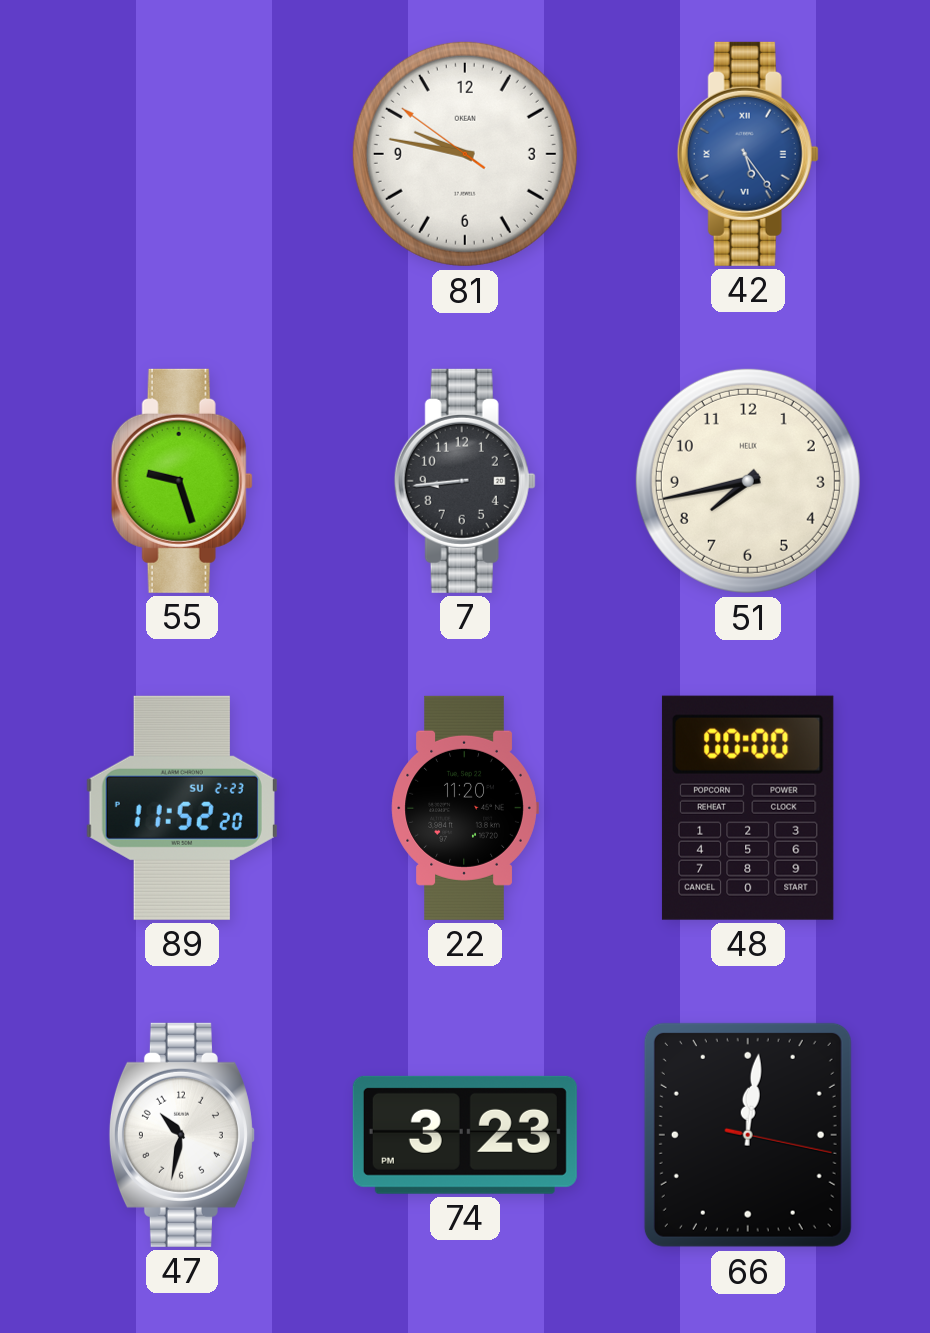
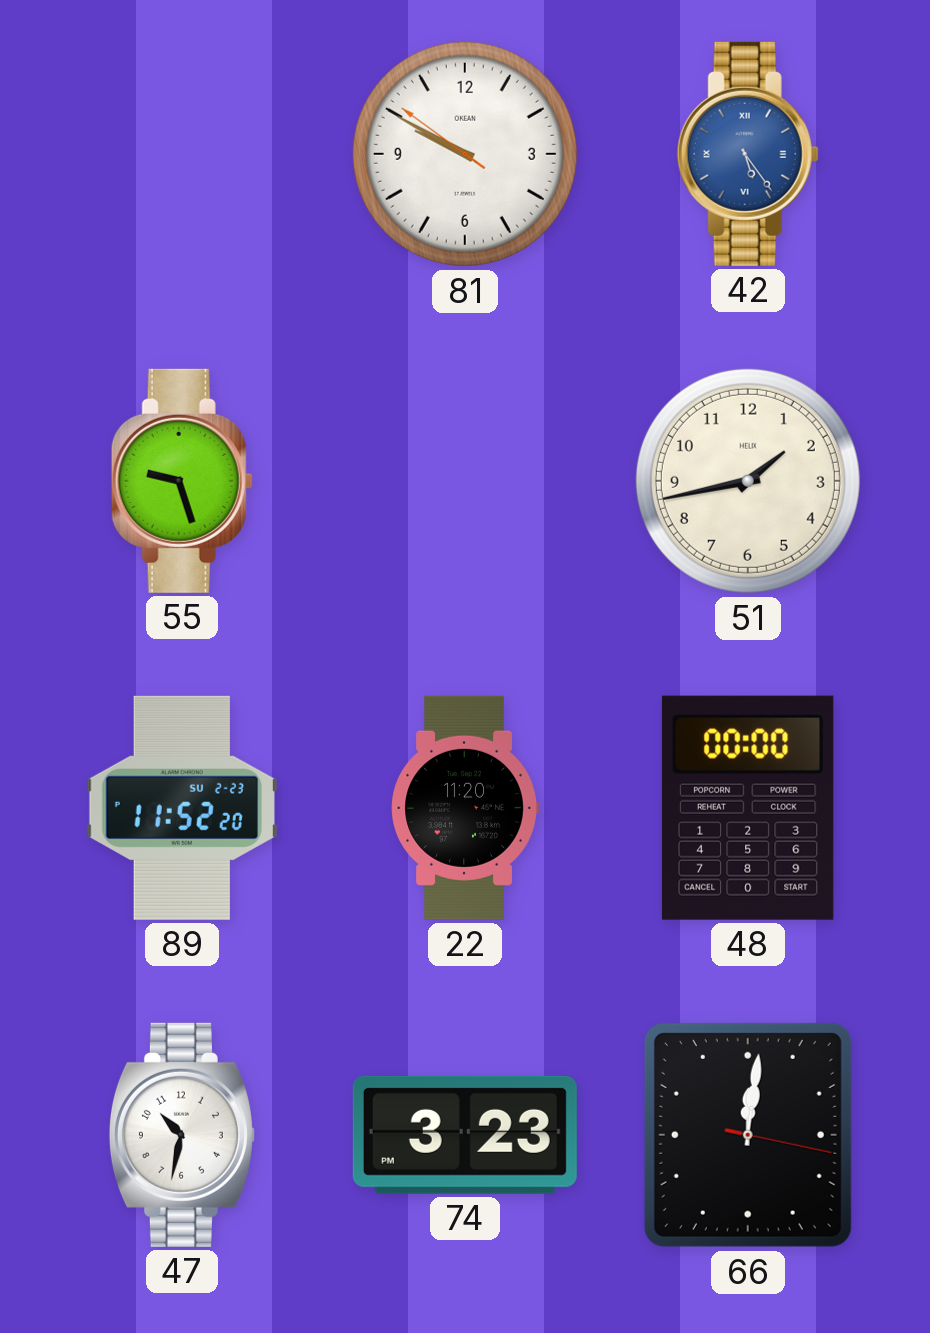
81: 9:46 -> 9:49 (465, 154)
7: 8:44 -> none (465, 481)
51: 7:43 -> 1:43 (748, 481)
